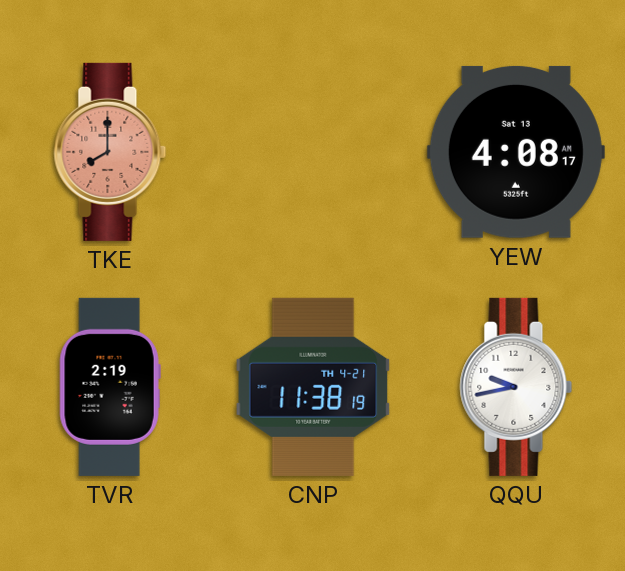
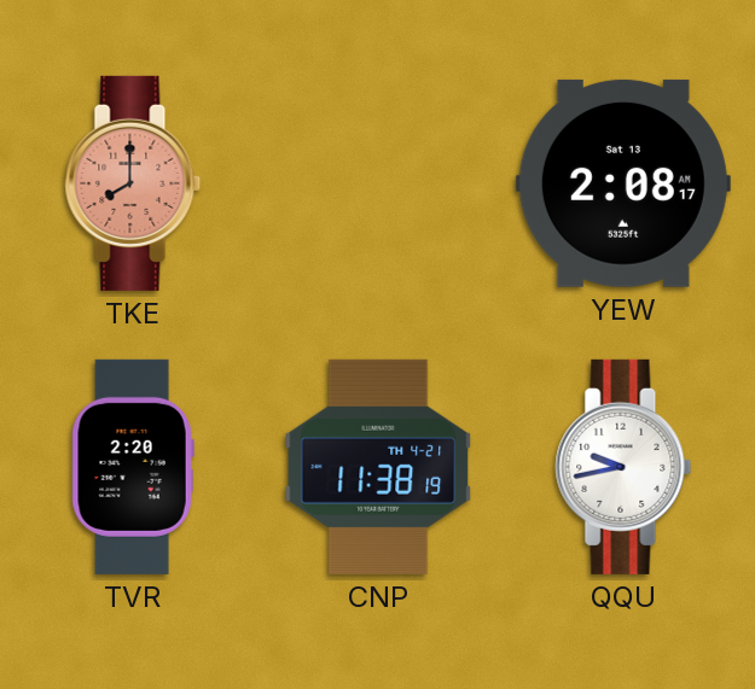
YEW: 4:08 -> 2:08 (623, 183)
TVR: 2:19 -> 2:20 (133, 467)
